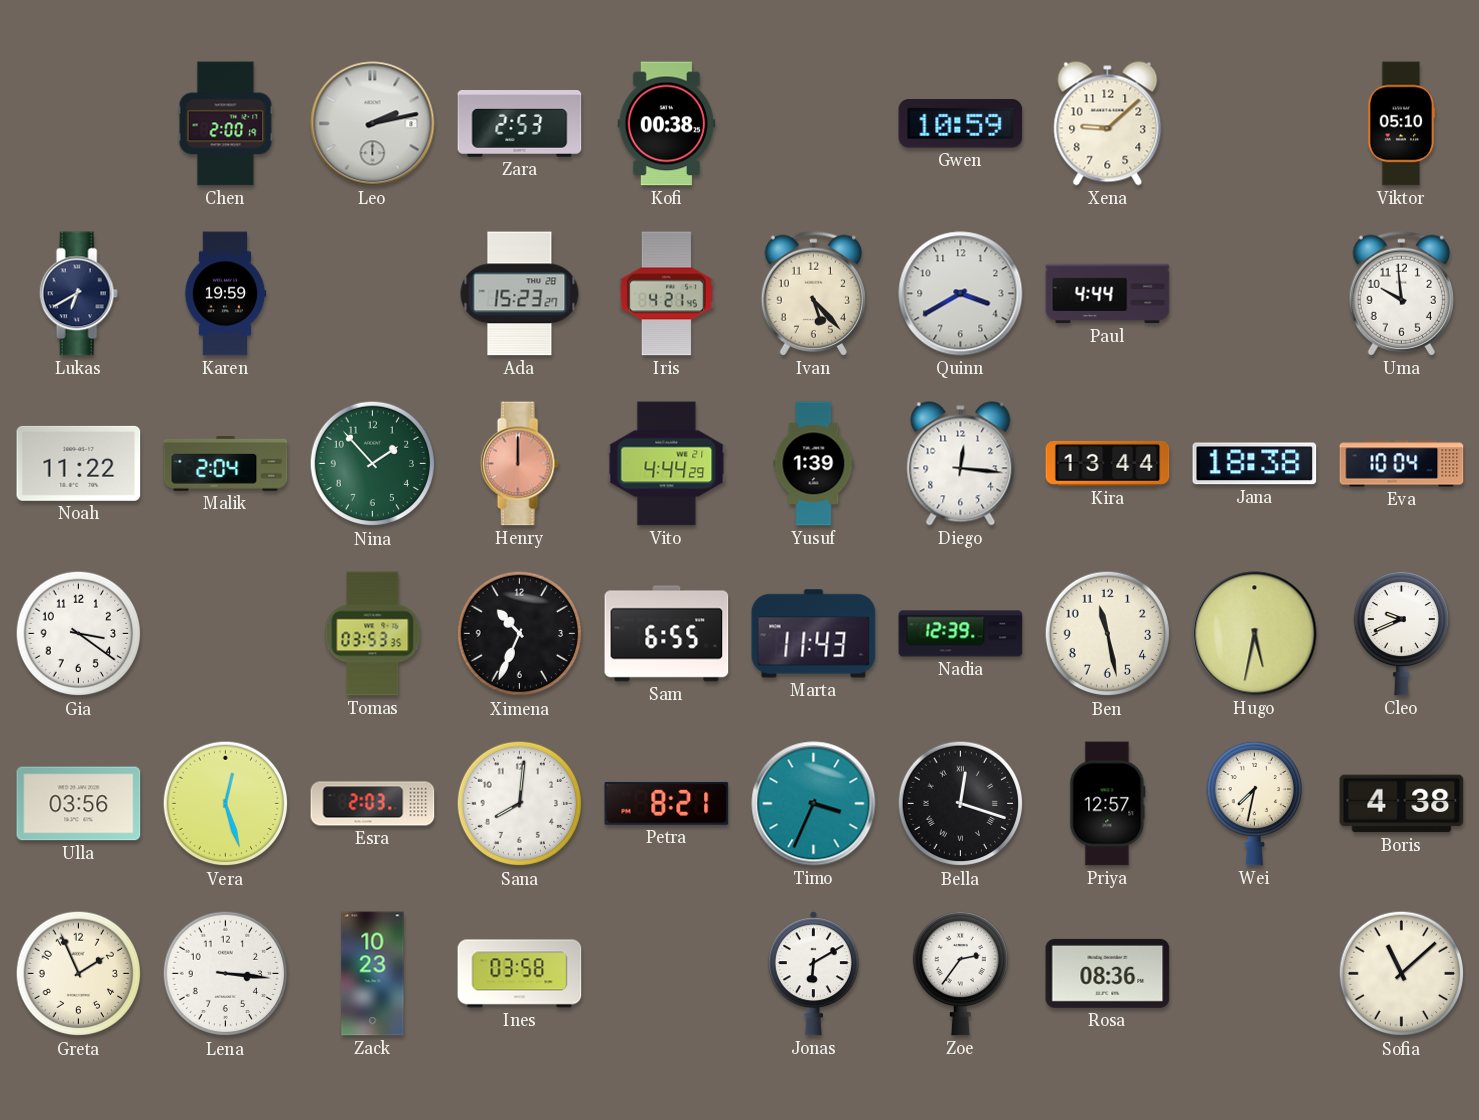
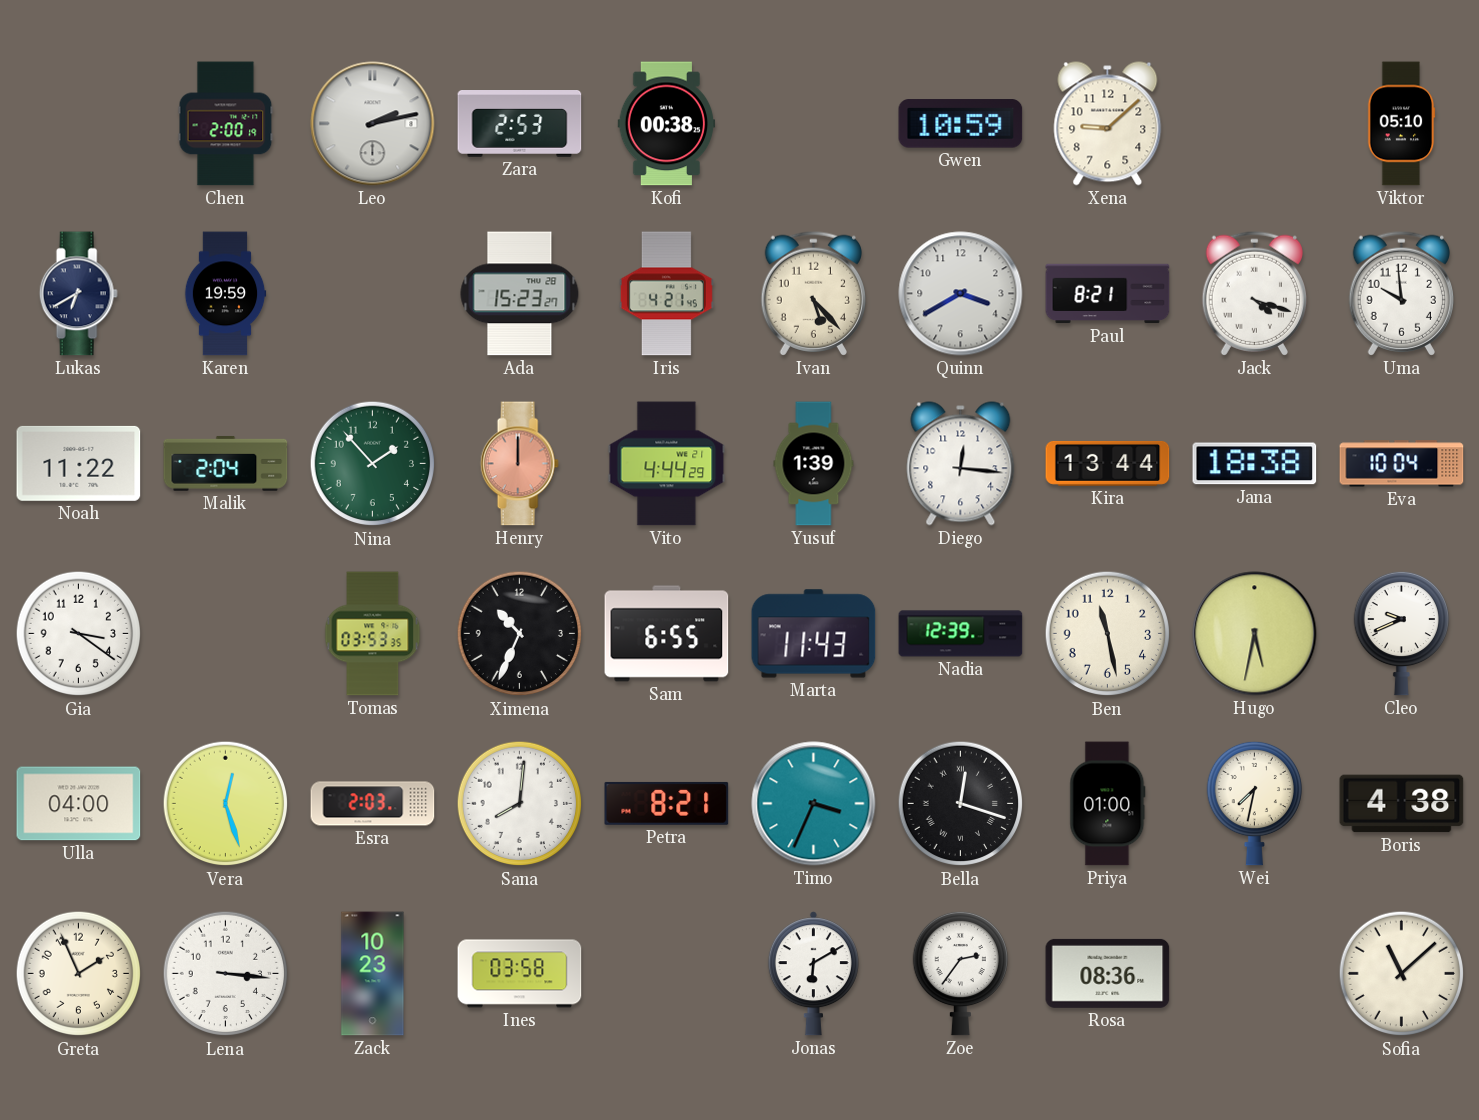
Paul: 4:44 -> 8:21 (1108, 294)
Jack: none -> 4:18 (1254, 293)
Ulla: 03:56 -> 04:00 (79, 804)
Priya: 12:57 -> 01:00 (1108, 804)
